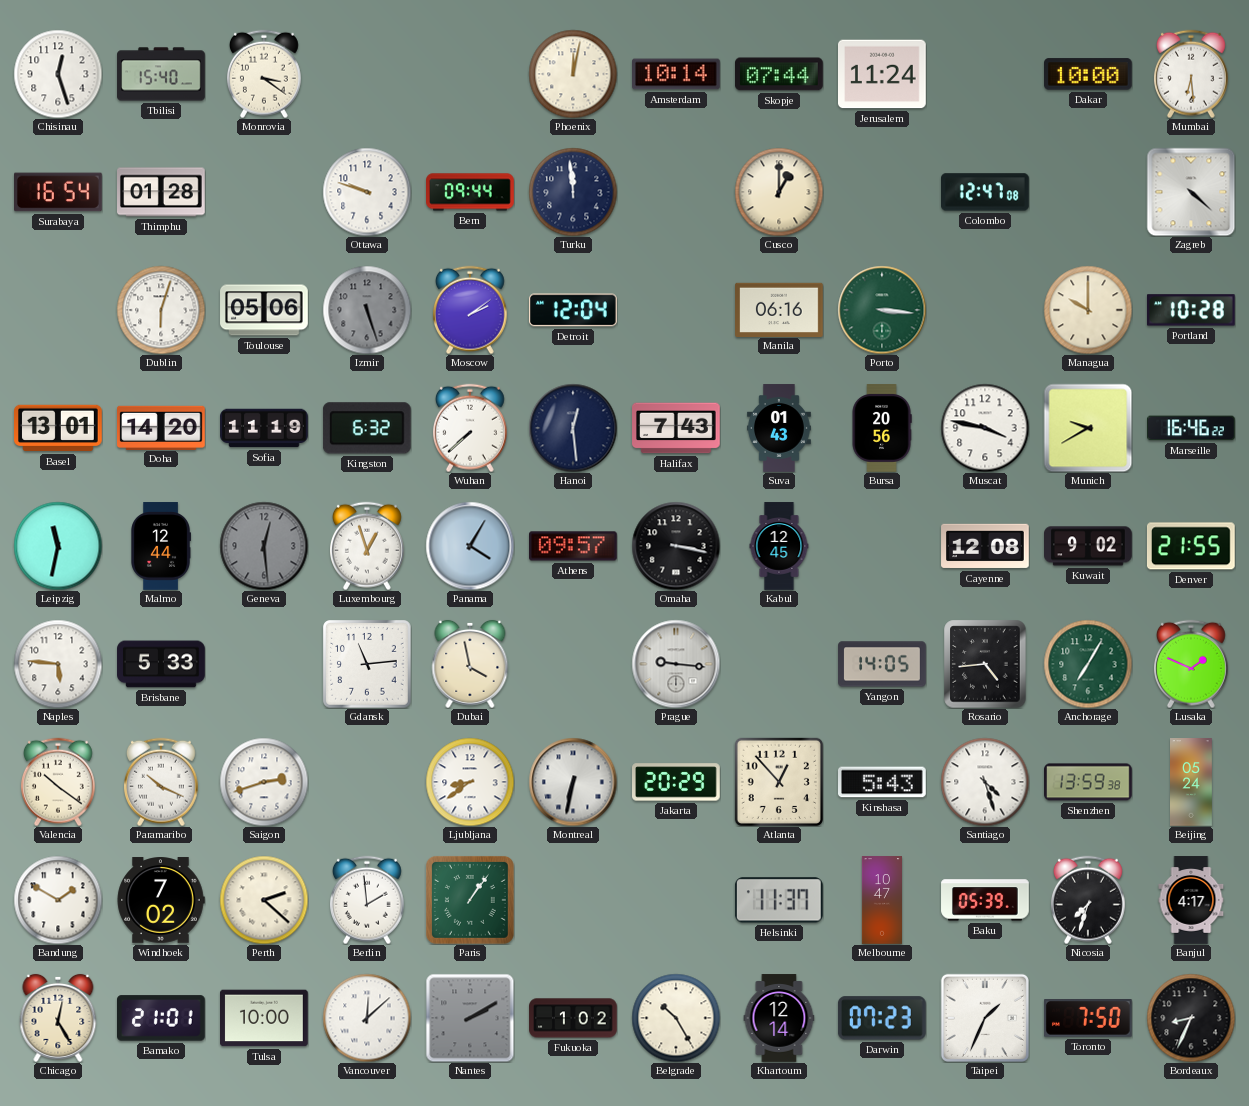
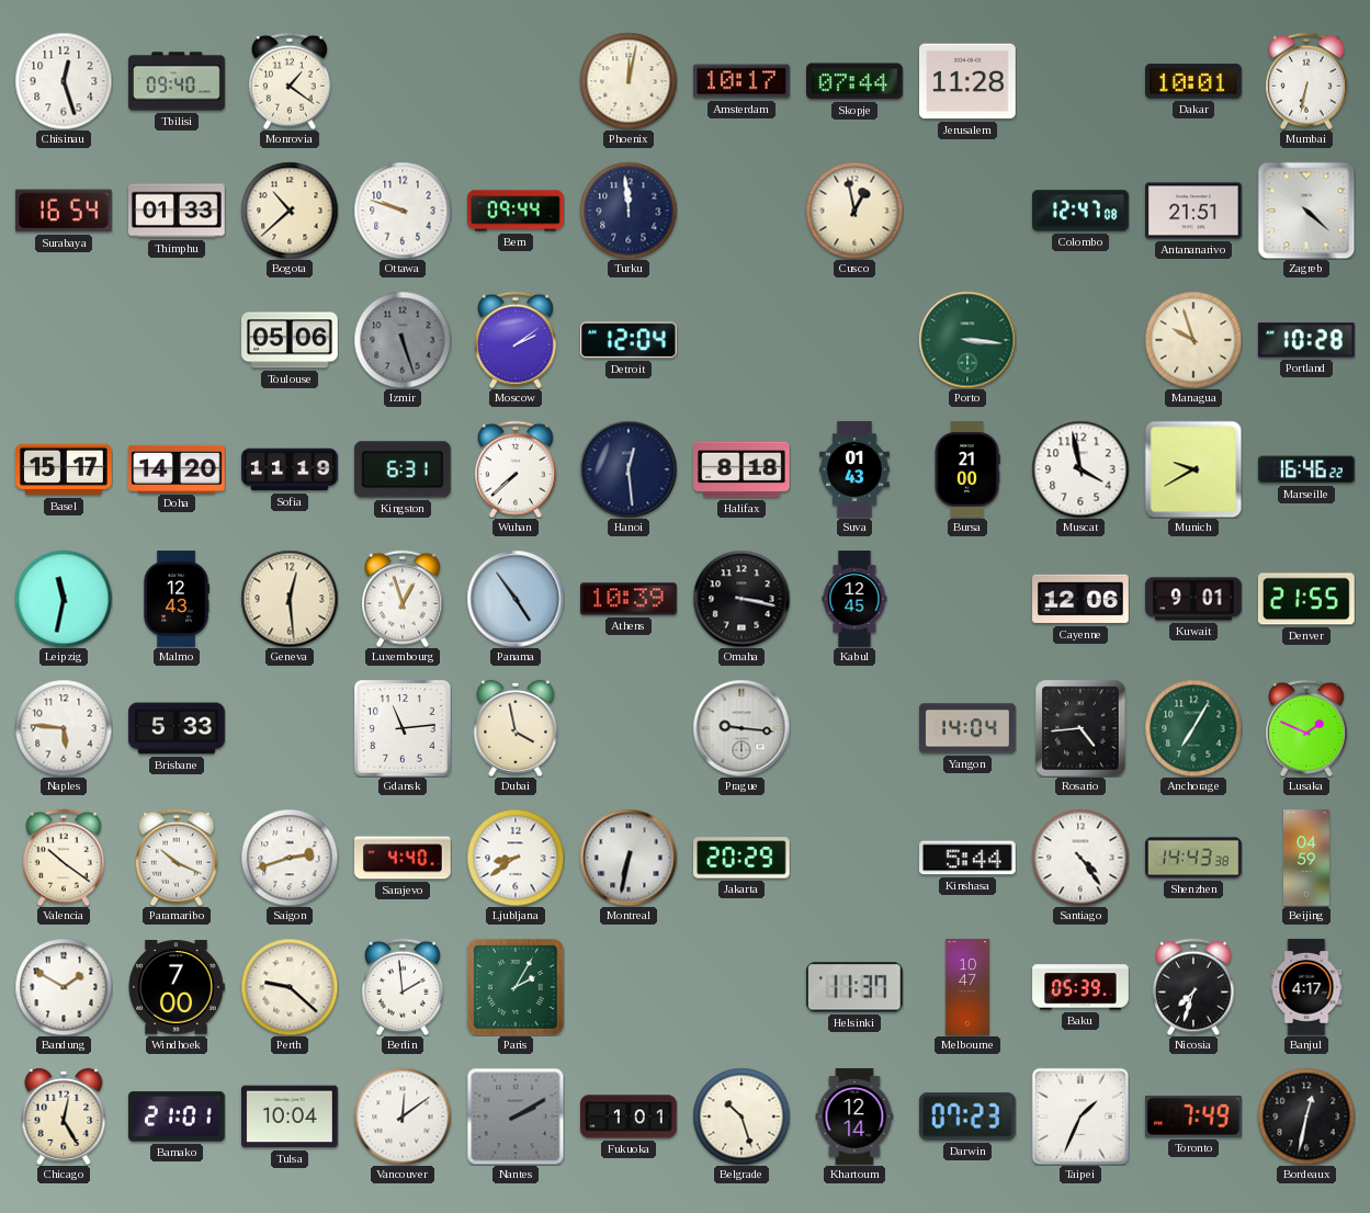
Tbilisi: 15:40 -> 09:40 (177, 81)
Monrovia: 3:21 -> 1:21 (290, 81)
Amsterdam: 10:14 -> 10:17 (743, 81)
Jerusalem: 11:24 -> 11:28 (969, 81)
Dakar: 10:00 -> 10:01 (1194, 81)
Mumbai: 6:29 -> 6:32 (1306, 81)
Thimphu: 01:28 -> 01:33 (178, 211)
Bogota: none -> 10:38 (290, 211)
Cusco: 1:00 -> 12:58 (854, 211)
Antananarivo: none -> 21:51 (1194, 211)
Dublin: 6:03 -> none (161, 310)
Manila: 06:16 -> none (779, 309)
Managua: 10:00 -> 9:57 (1193, 340)
Basel: 13:01 -> 15:17 (64, 469)
Kingston: 6:32 -> 6:31 (403, 469)
Halifax: 7:43 -> 8:18 (741, 469)
Bursa: 20:56 -> 21:00 (967, 469)
Muscat: 3:47 -> 3:58 (1080, 469)
Malmo: 12:44 -> 12:43 (177, 599)
Geneva dial: grey -> cream (290, 599)
Panama: 4:05 -> 4:54 (516, 599)
Athens: 09:57 -> 10:39 (630, 599)
Cayenne: 12:08 -> 12:06 (1080, 599)
Kuwait: 9:02 -> 9:01 (1194, 599)
Yangon: 14:05 -> 14:04 (967, 728)
Sarajevo: none -> 4:40 (404, 858)
Atlanta: 12:53 -> none (779, 782)
Kinshasa: 5:43 -> 5:44 (969, 858)
Santiago: 4:27 -> 4:24 (1080, 858)
Shenzhen: 13:59 -> 14:43 (1194, 858)
Beijing: 05:24 -> 04:59 (1307, 858)
Windhoek: 7:02 -> 7:00 (177, 987)
Perth: 2:22 -> 9:22 (290, 987)
Paris: 1:06 -> 2:05 (516, 987)
Tulsa: 10:00 -> 10:04 (290, 1116)
Vancouver: 12:08 -> 12:09 (403, 1116)
Fukuoka: 1:02 -> 1:01 (629, 1116)
Belgrade: 10:25 -> 10:27 (741, 1116)
Toronto: 7:50 -> 7:49 (1193, 1118)
Bordeaux: 8:34 -> 12:32 (1306, 1116)
